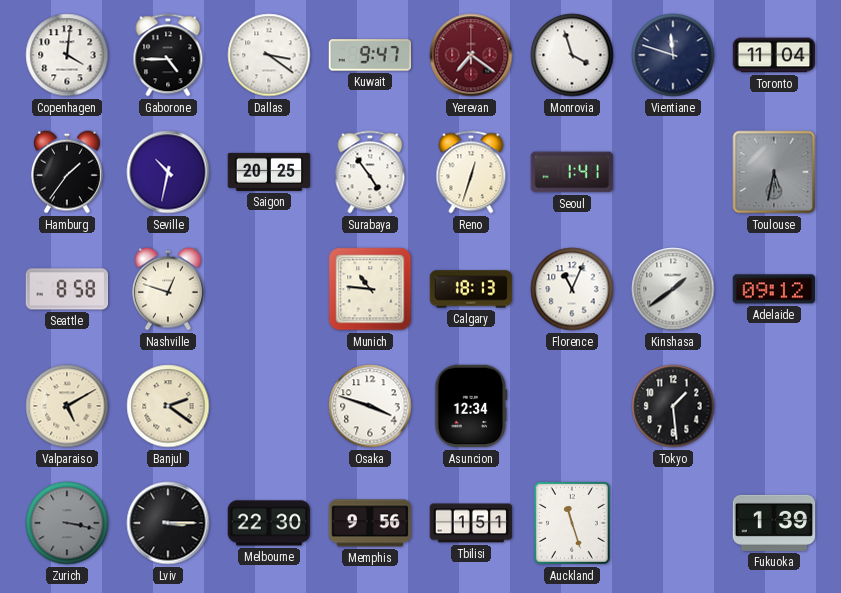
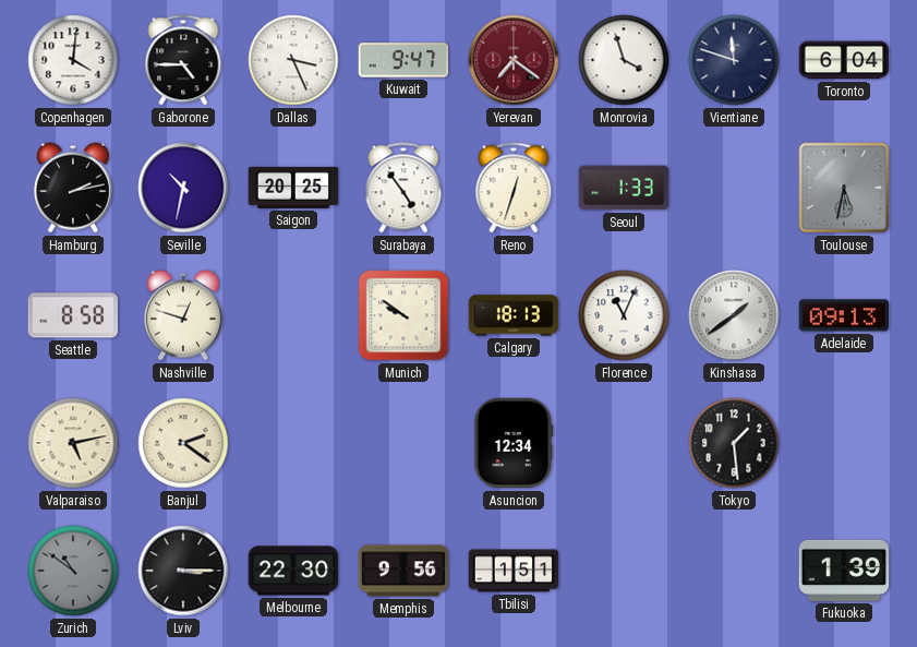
Dallas: 3:21 -> 3:26 (293, 60)
Toronto: 11:04 -> 6:04 (844, 60)
Hamburg: 1:36 -> 2:13 (73, 188)
Seoul: 1:41 -> 1:33 (624, 188)
Munich: 10:46 -> 9:51 (403, 315)
Adelaide: 09:12 -> 09:13 (844, 315)
Valparaiso: 5:10 -> 5:13 (73, 443)
Osaka: 3:48 -> none (370, 406)
Zurich: 3:17 -> 10:51 (73, 571)
Auckland: 11:27 -> none (572, 524)
